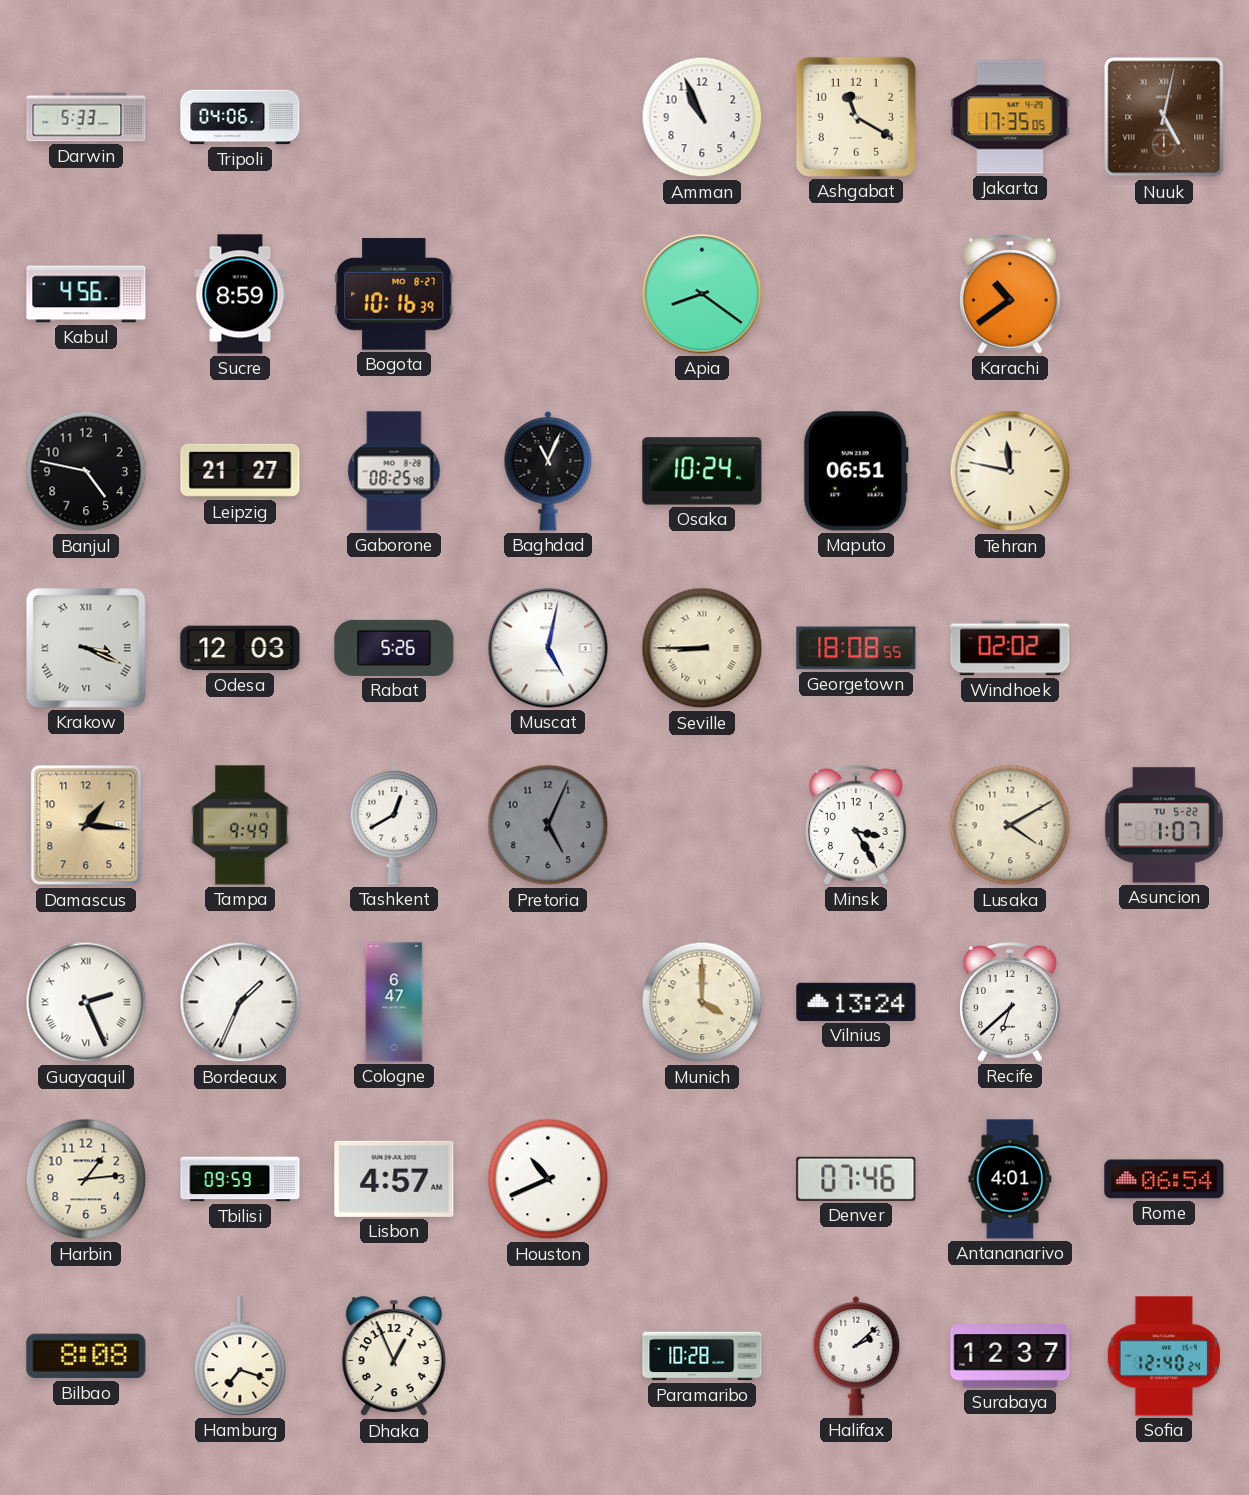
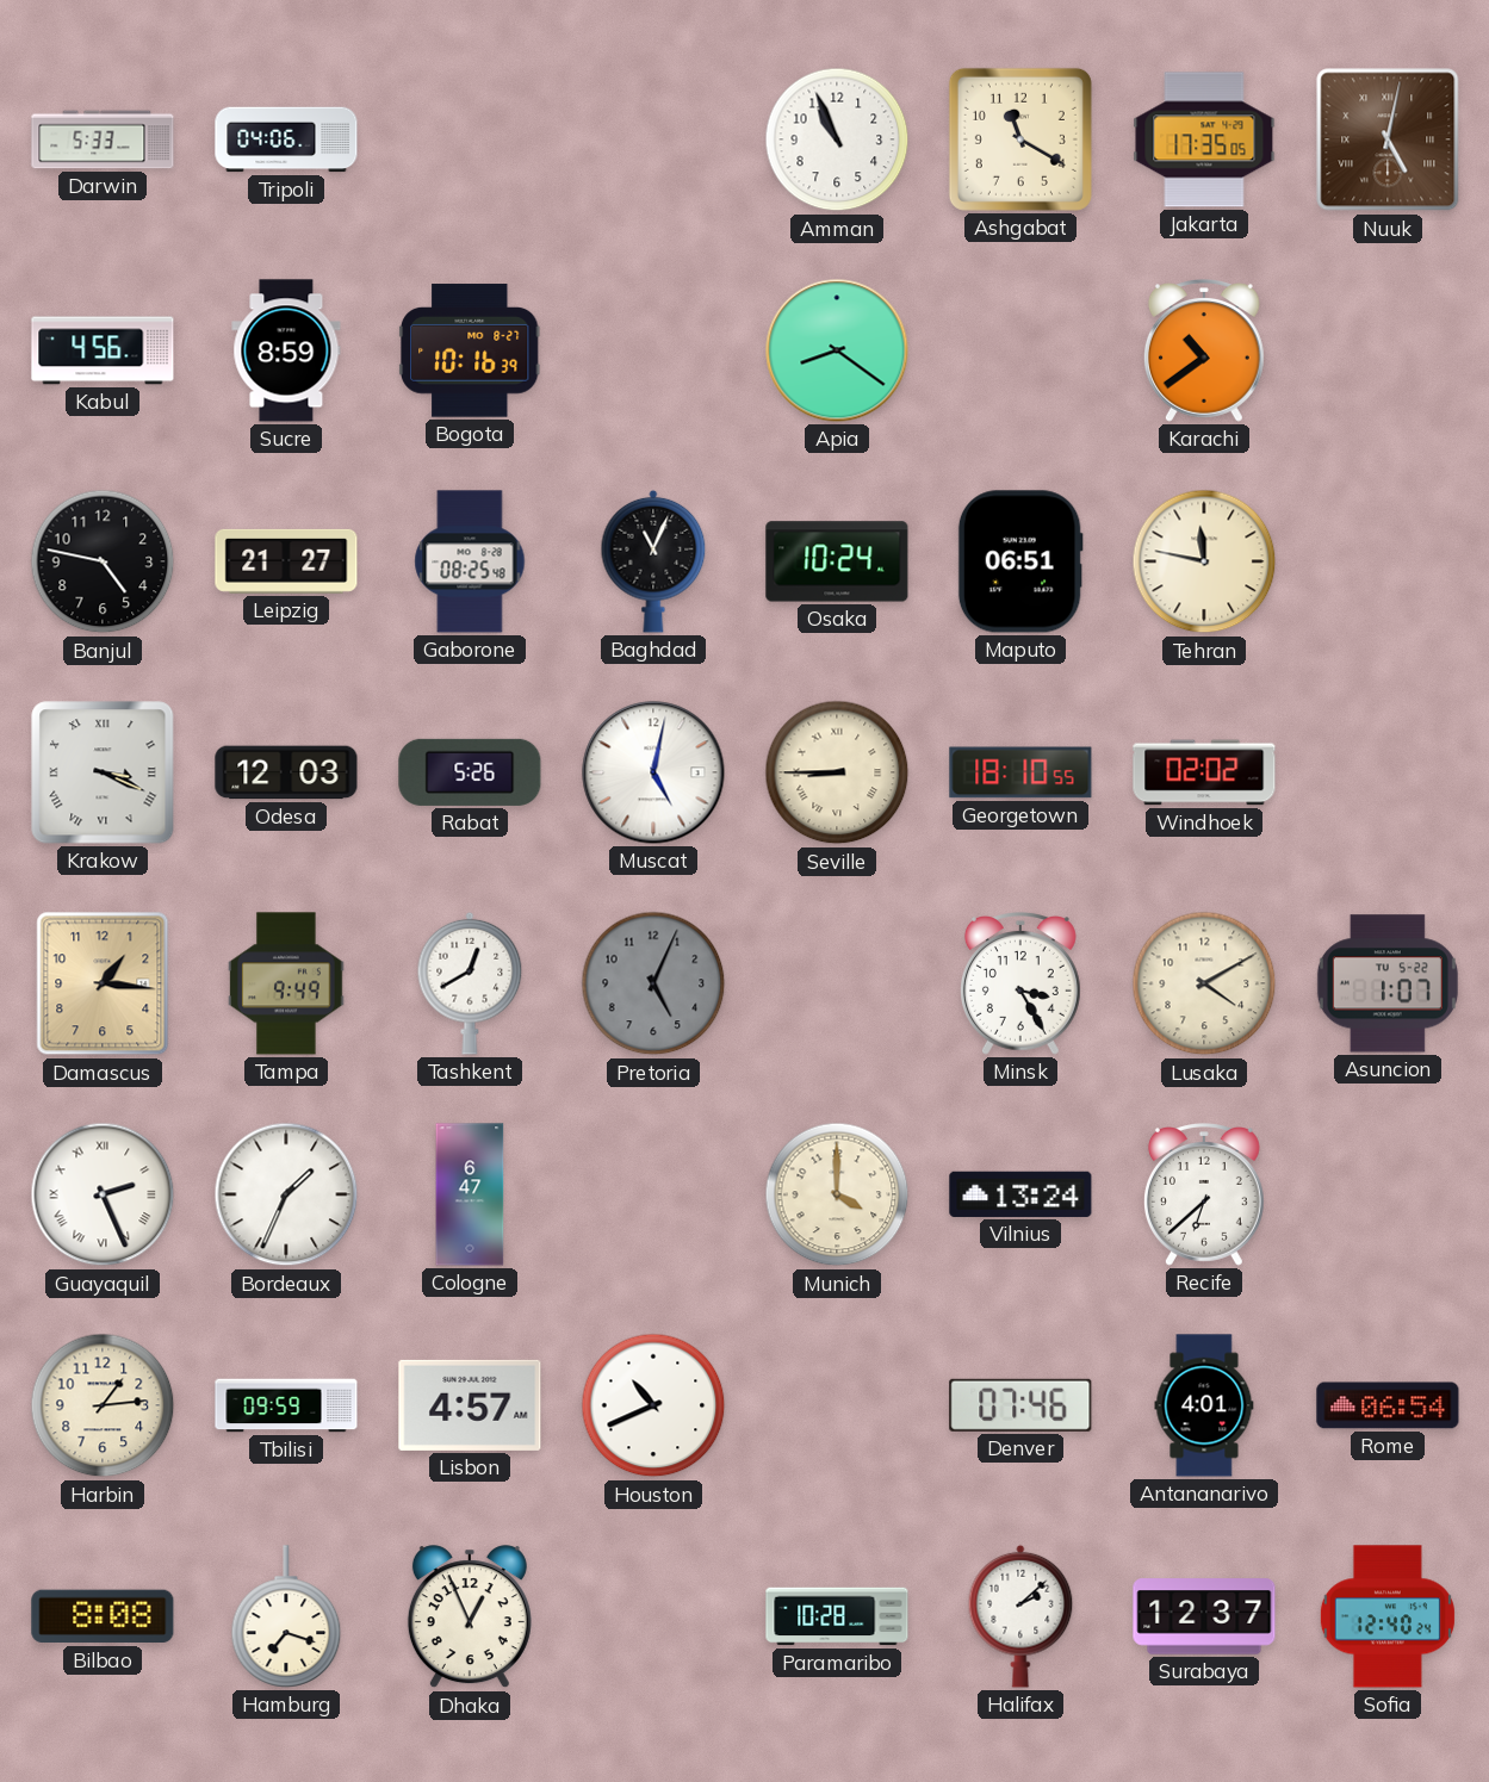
Georgetown: 18:08 -> 18:10 (1020, 772)
